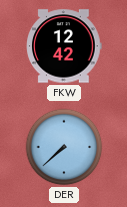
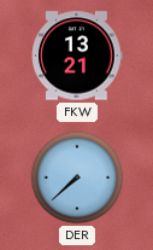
FKW: 12:42 -> 13:21 (77, 56)
